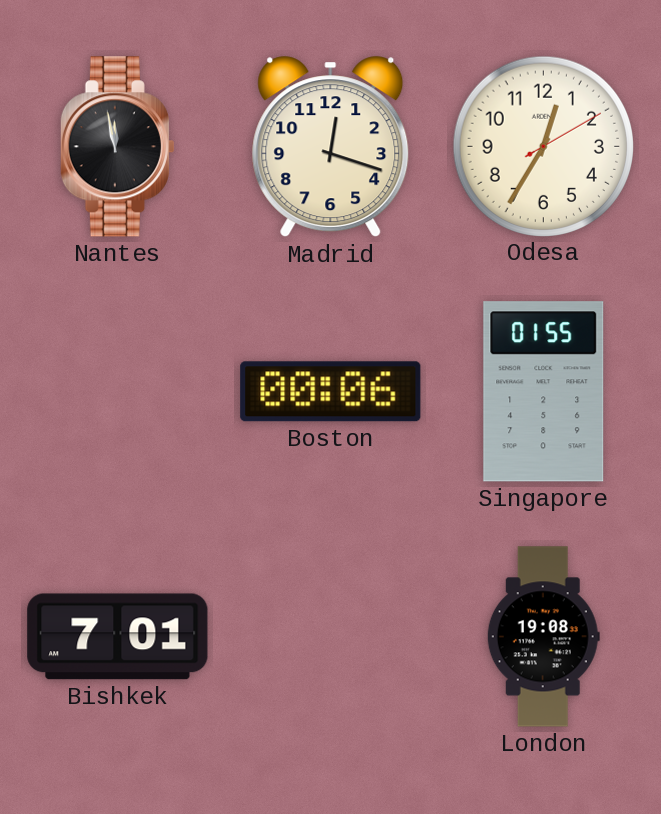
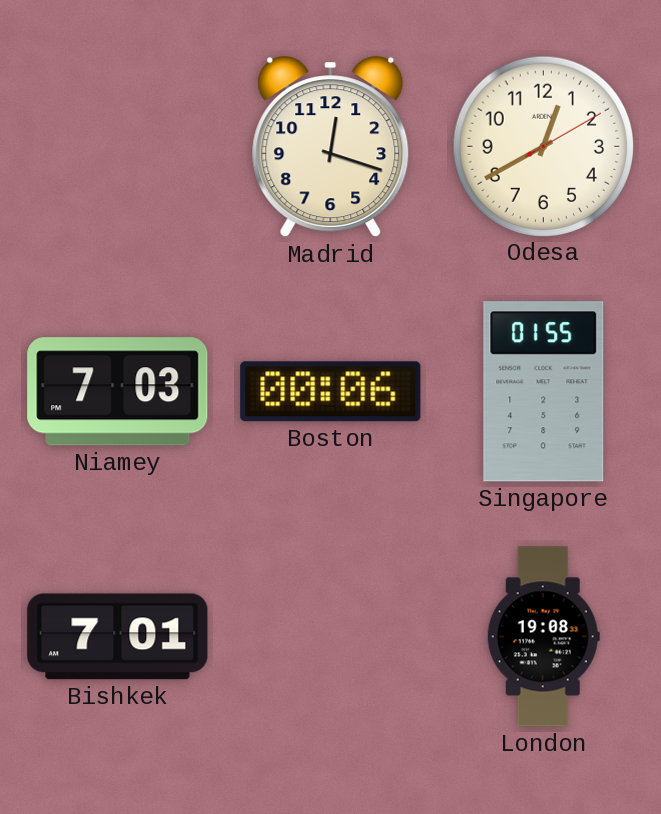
Nantes: 11:58 -> none (117, 147)
Odesa: 12:35 -> 12:40 (543, 146)
Niamey: none -> 7:03 (118, 392)
